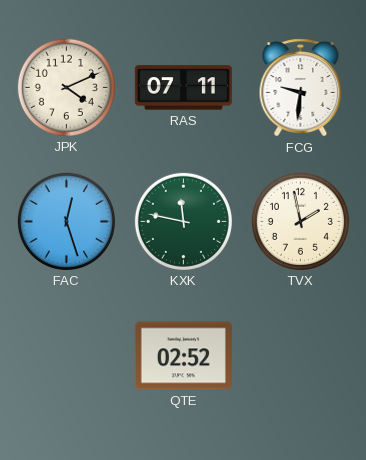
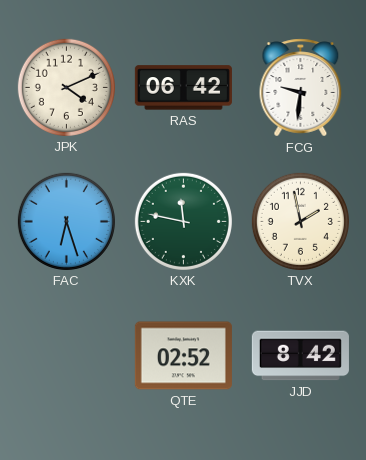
RAS: 07:11 -> 06:42 (183, 88)
FAC: 12:27 -> 6:27 (66, 221)
JJD: none -> 8:42 (300, 356)
